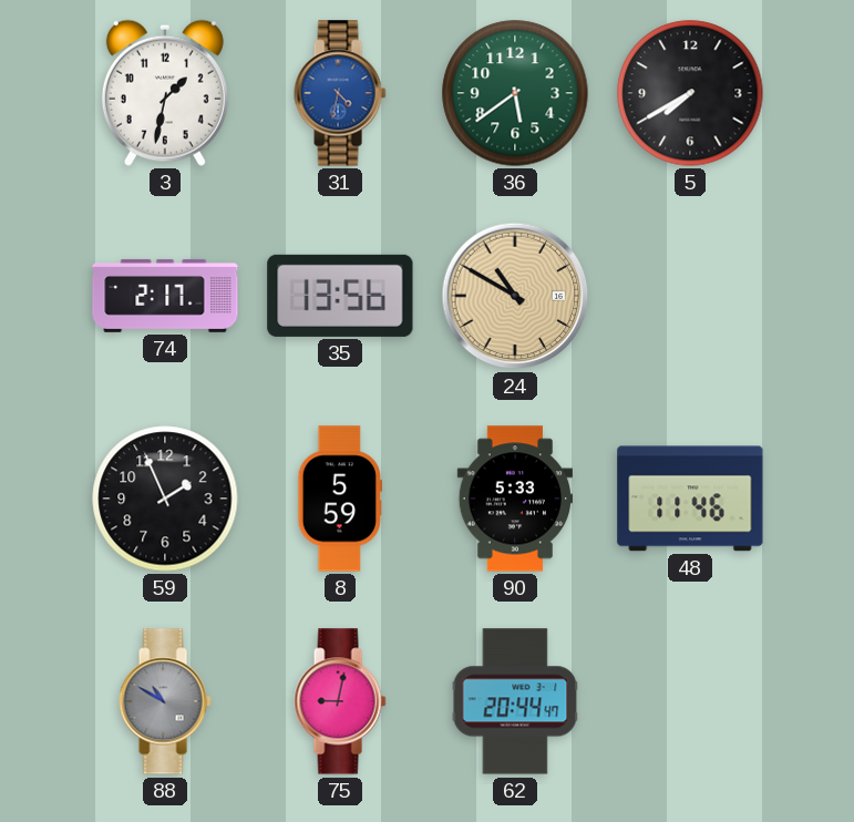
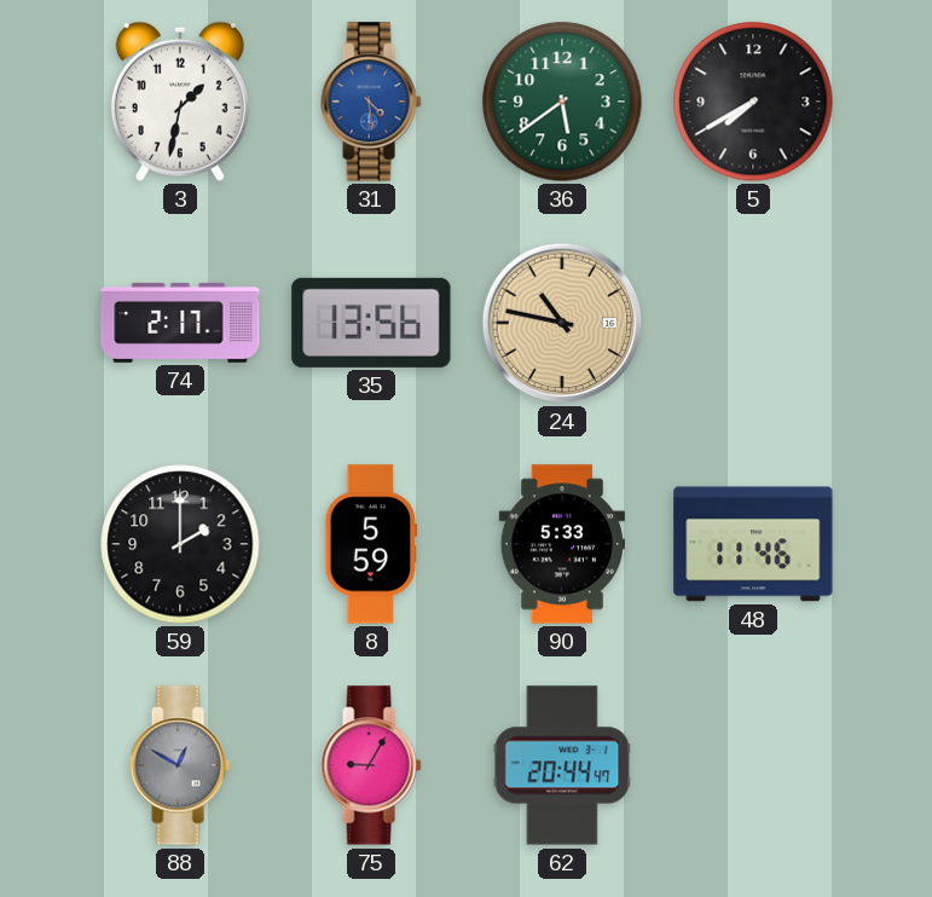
31: 4:32 -> 4:29 (371, 102)
24: 10:50 -> 10:47 (562, 323)
59: 1:56 -> 2:00 (180, 544)
88: 10:50 -> 12:50 (180, 765)
75: 9:02 -> 9:05 (371, 765)
